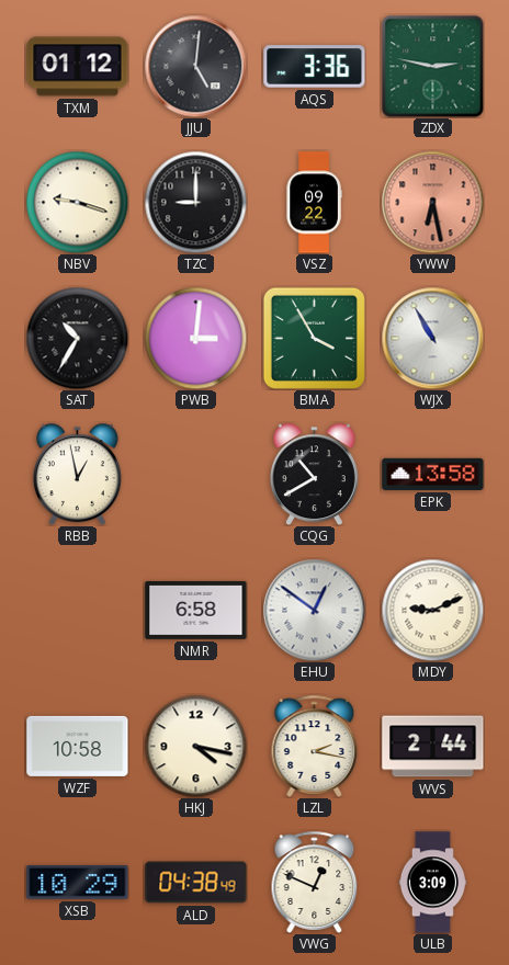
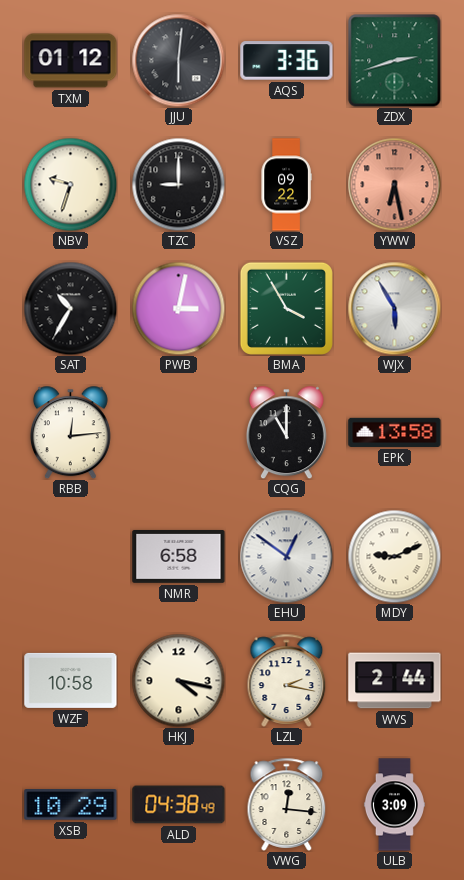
JJU: 5:01 -> 6:01 (178, 60)
ZDX: 2:47 -> 2:42 (394, 60)
NBV: 9:18 -> 9:33 (70, 184)
PWB: 3:01 -> 3:02 (178, 308)
WJX: 10:55 -> 5:55 (394, 308)
RBB: 12:58 -> 12:14 (70, 432)
CQG: 10:40 -> 11:00 (286, 432)
VWG: 12:49 -> 12:16 (287, 804)
